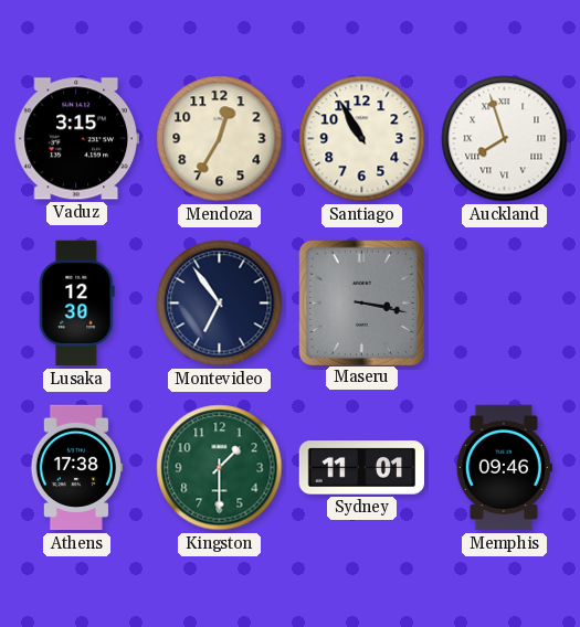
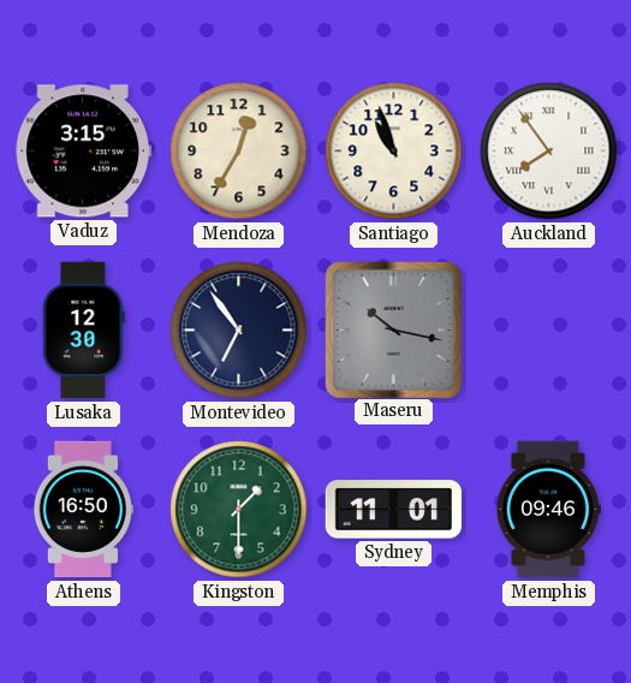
Santiago: 10:55 -> 10:57 (394, 152)
Auckland: 7:57 -> 7:54 (549, 152)
Maseru: 3:17 -> 10:17 (393, 329)
Athens: 17:38 -> 16:50 (83, 510)
